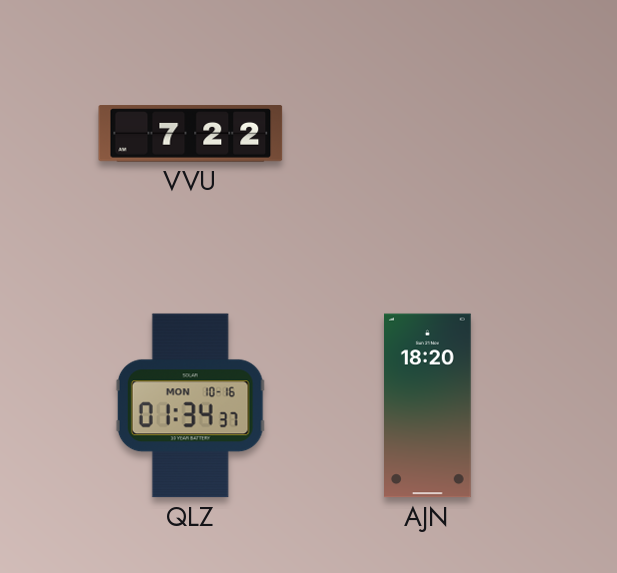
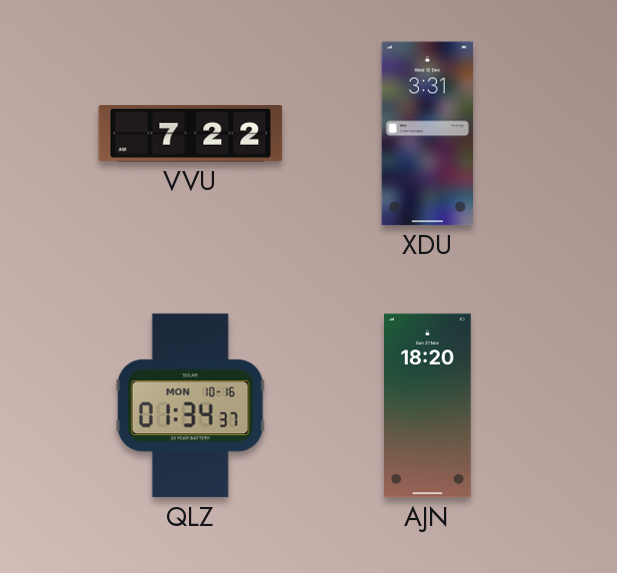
XDU: none -> 3:31 (428, 134)
